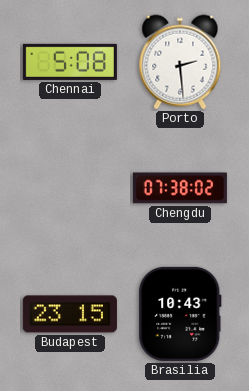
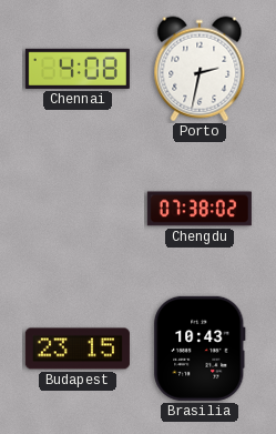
Chennai: 5:08 -> 4:08 (78, 69)
Porto: 2:29 -> 2:32 (200, 69)
